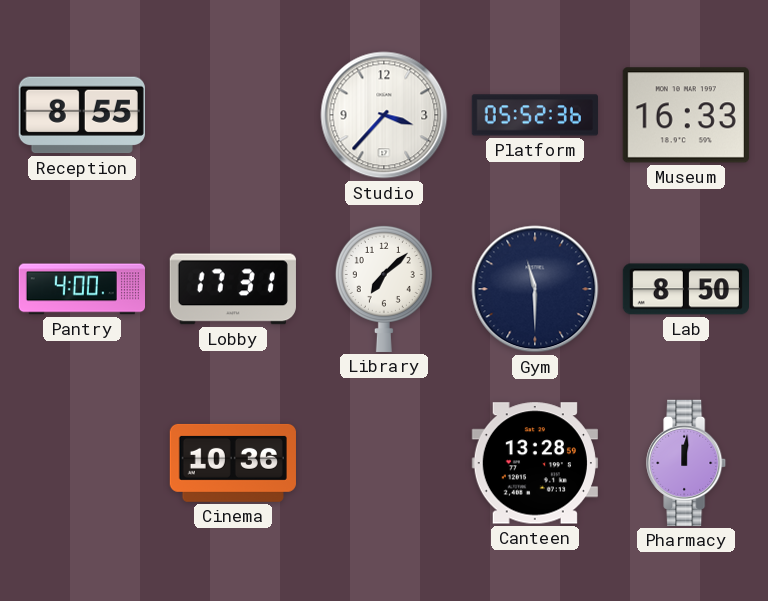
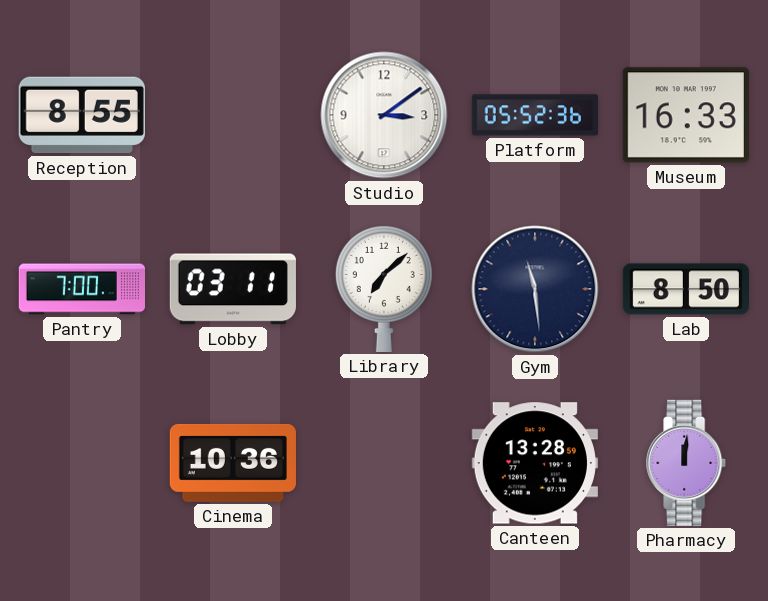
Studio: 3:37 -> 3:09 (384, 115)
Pantry: 4:00 -> 7:00 (81, 289)
Lobby: 17:31 -> 03:11 (233, 289)
Gym: 11:30 -> 11:29 (535, 289)
